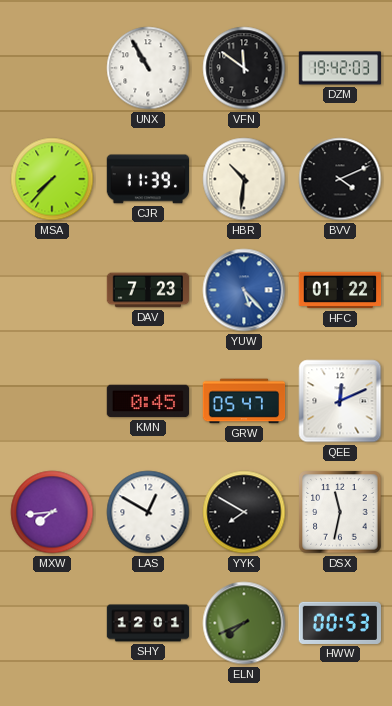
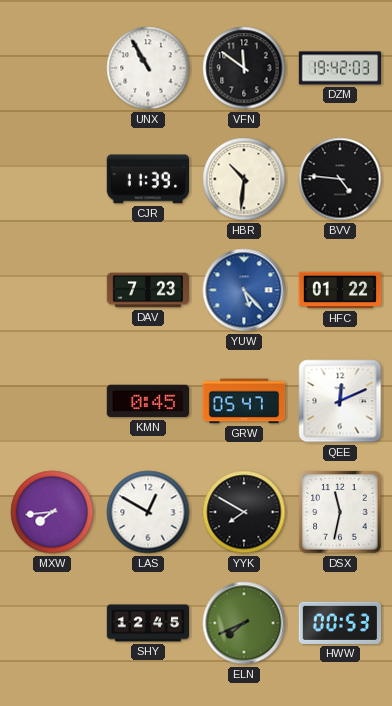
MSA: 7:37 -> none (52, 179)
BVV: 4:11 -> 4:46 (340, 179)
SHY: 12:01 -> 12:45 (148, 623)
